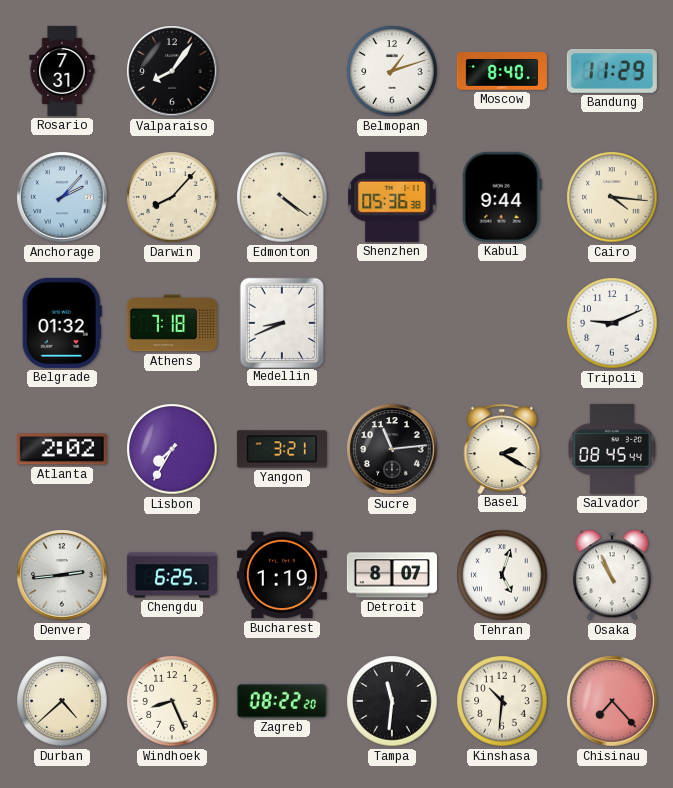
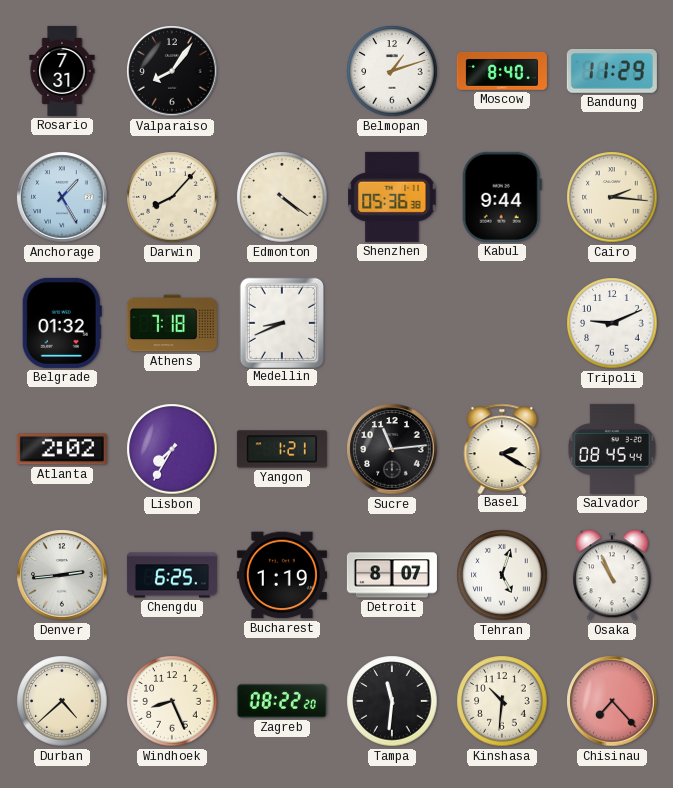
Anchorage: 2:07 -> 1:25 (62, 197)
Cairo: 4:16 -> 2:16 (612, 197)
Yangon: 3:21 -> 1:21 (282, 449)
